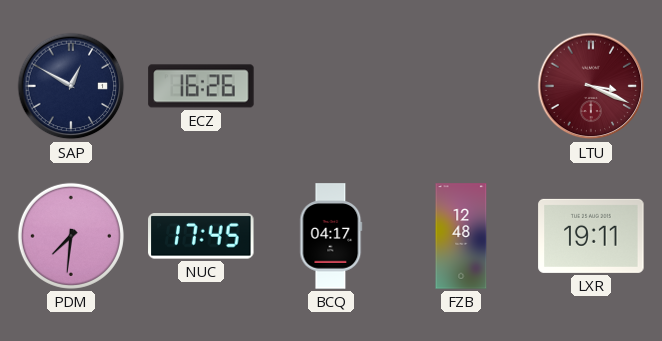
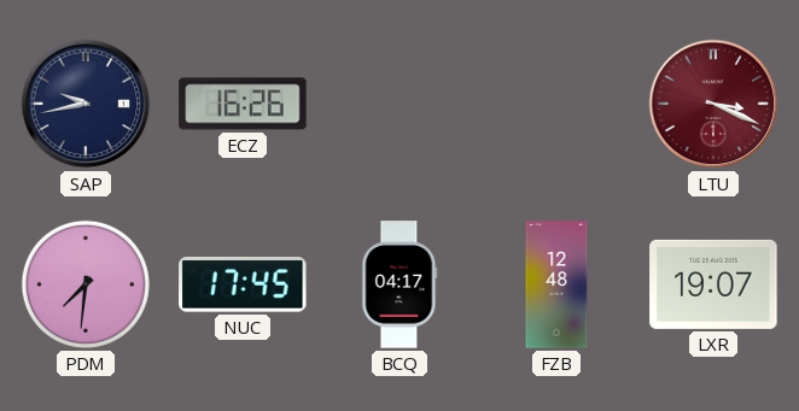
SAP: 12:50 -> 9:43 (86, 104)
LXR: 19:11 -> 19:07 (713, 284)
